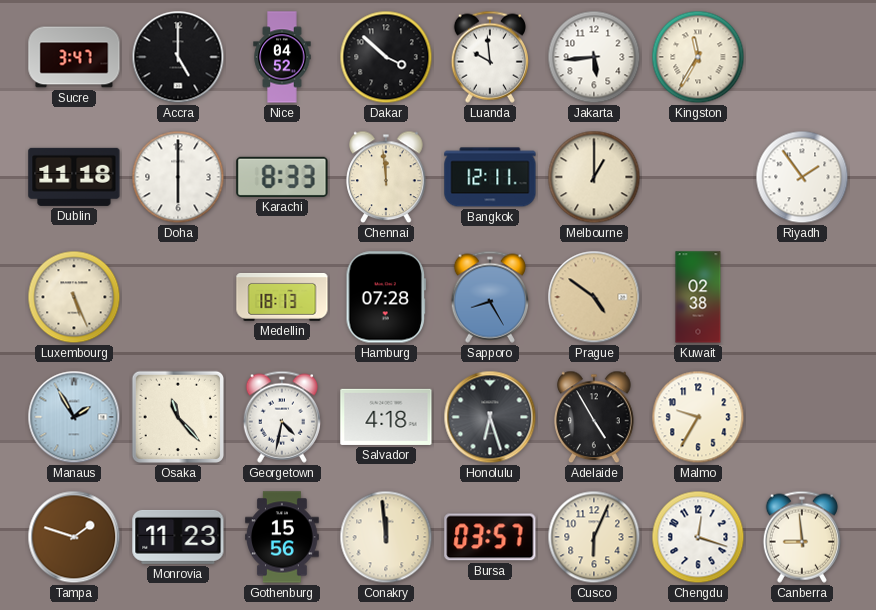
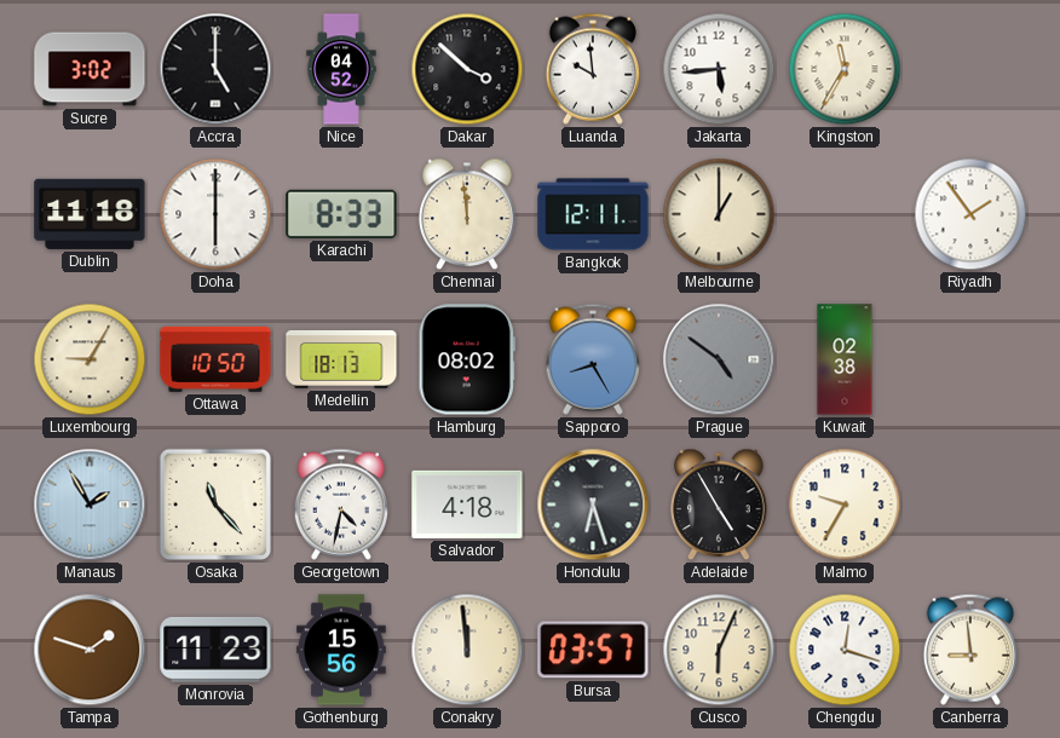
Sucre: 3:47 -> 3:02 (90, 69)
Luxembourg: 5:26 -> 9:05 (90, 359)
Ottawa: none -> 10:50 (215, 359)
Hamburg: 07:28 -> 08:02 (466, 359)
Prague dial: champagne -> grey (719, 359)
